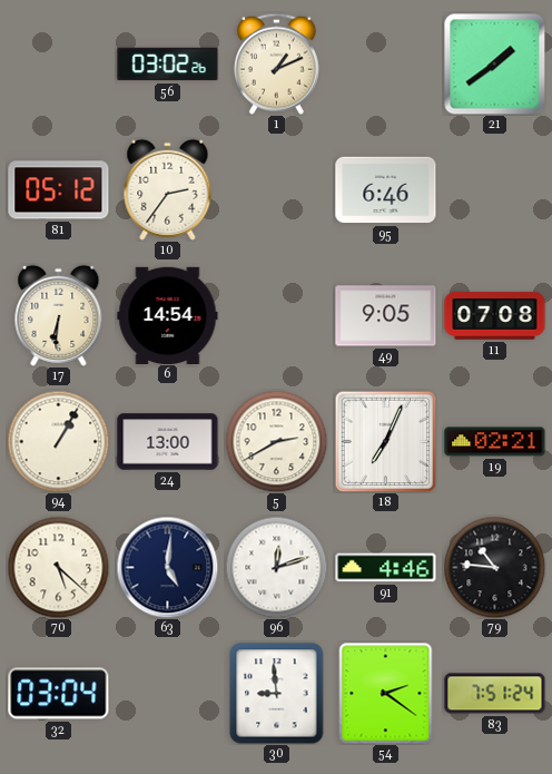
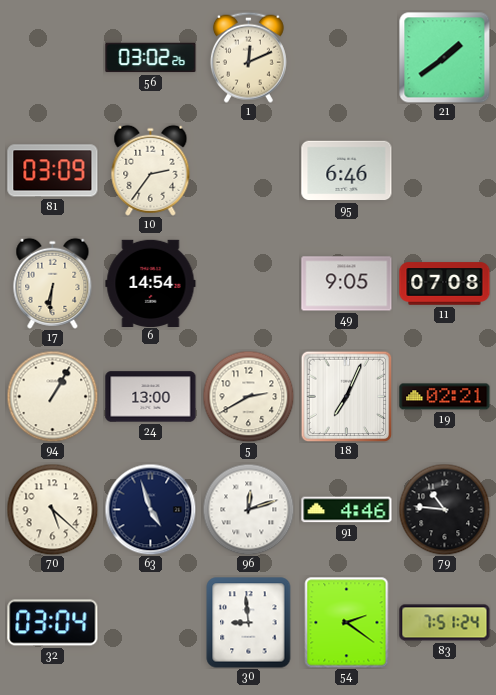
1: 1:11 -> 12:11 (248, 57)
81: 05:12 -> 03:09 (53, 171)
63: 5:01 -> 4:57 (150, 509)
